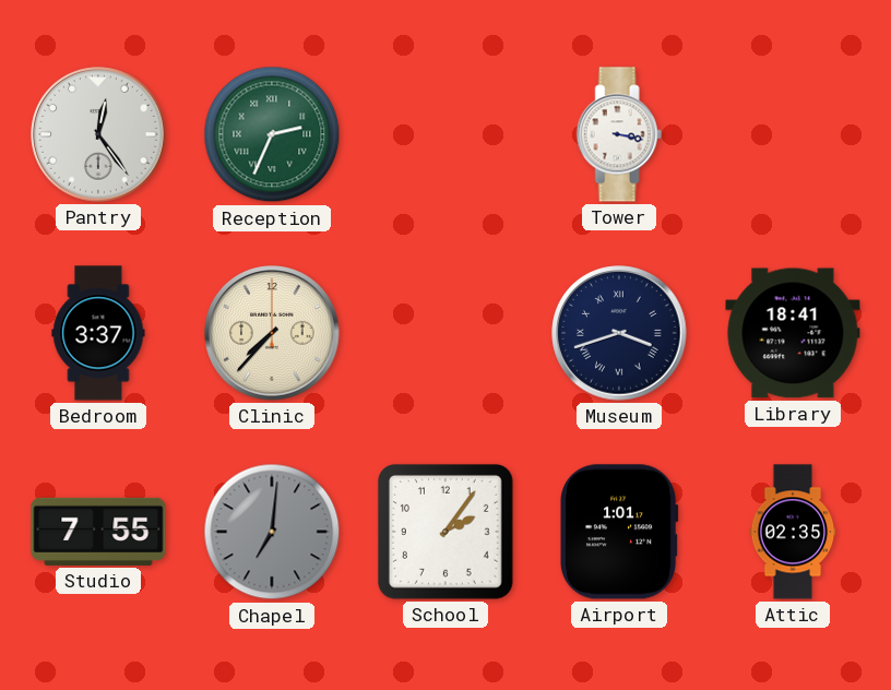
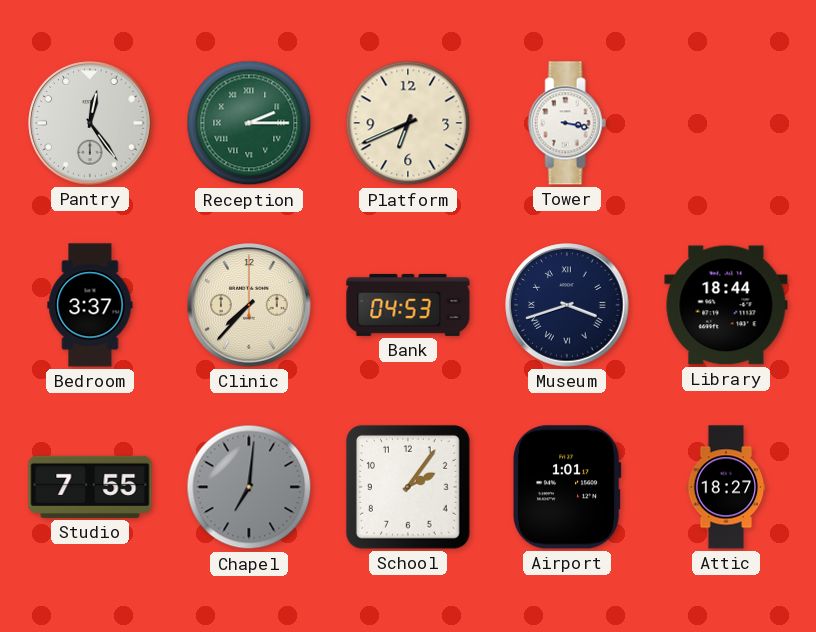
Reception: 2:34 -> 2:15 (249, 123)
Platform: none -> 6:41 (408, 123)
Bank: none -> 04:53 (408, 305)
Library: 18:41 -> 18:44 (726, 305)
Attic: 02:35 -> 18:27 (726, 487)
